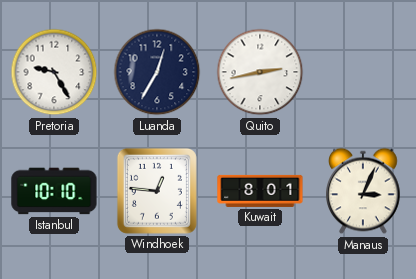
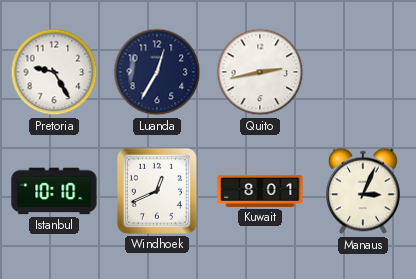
Windhoek: 12:46 -> 12:41 (157, 191)
